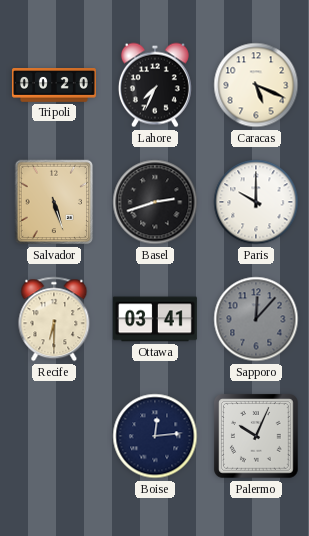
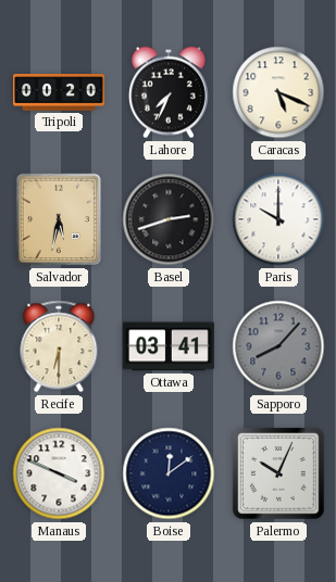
Salvador: 5:27 -> 5:32 (59, 219)
Sapporo: 12:07 -> 8:07 (278, 346)
Manaus: none -> 3:49 (59, 473)
Boise: 12:14 -> 12:09 (169, 473)
